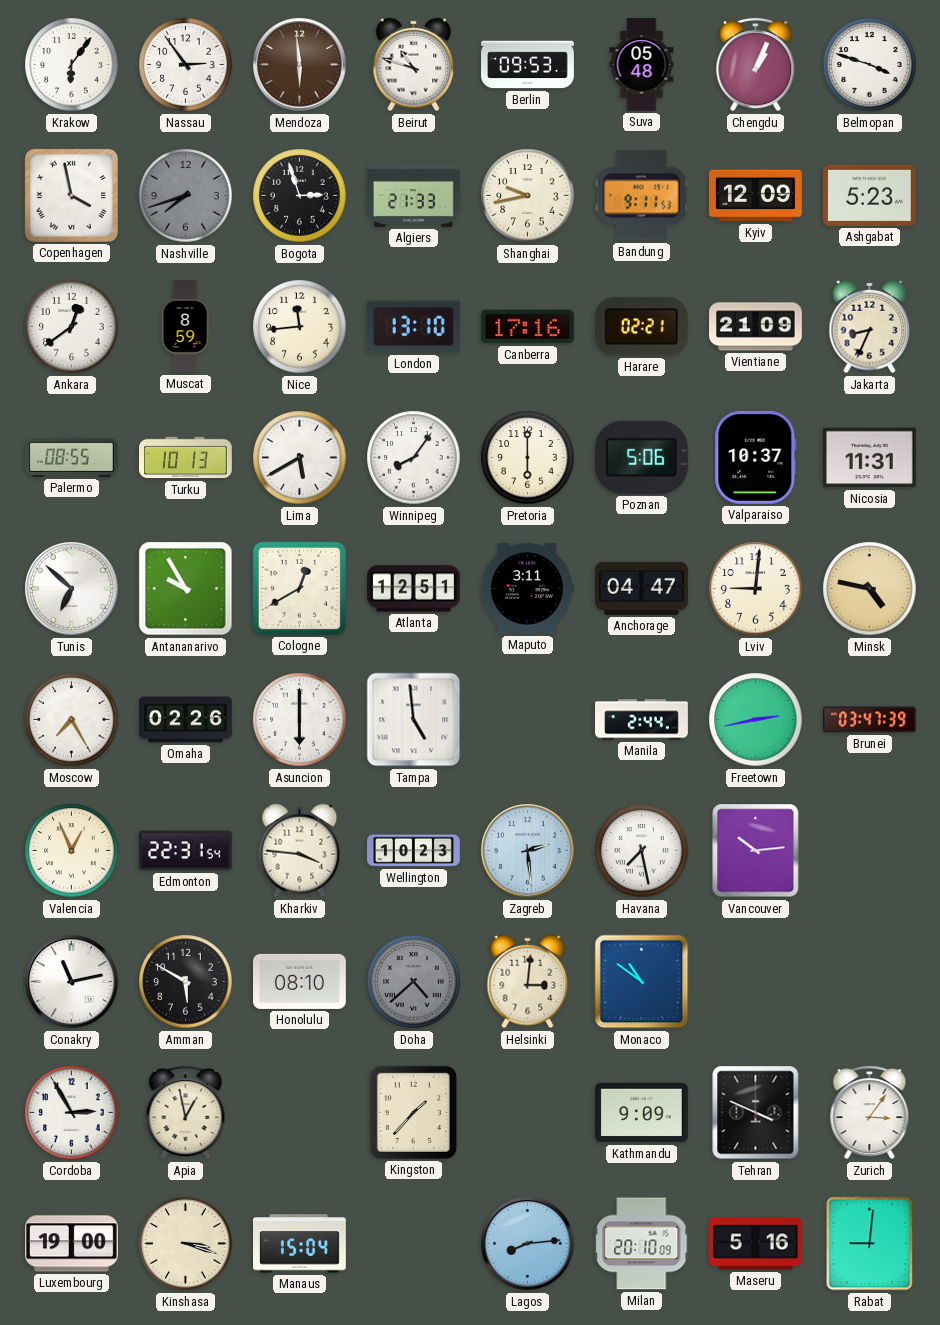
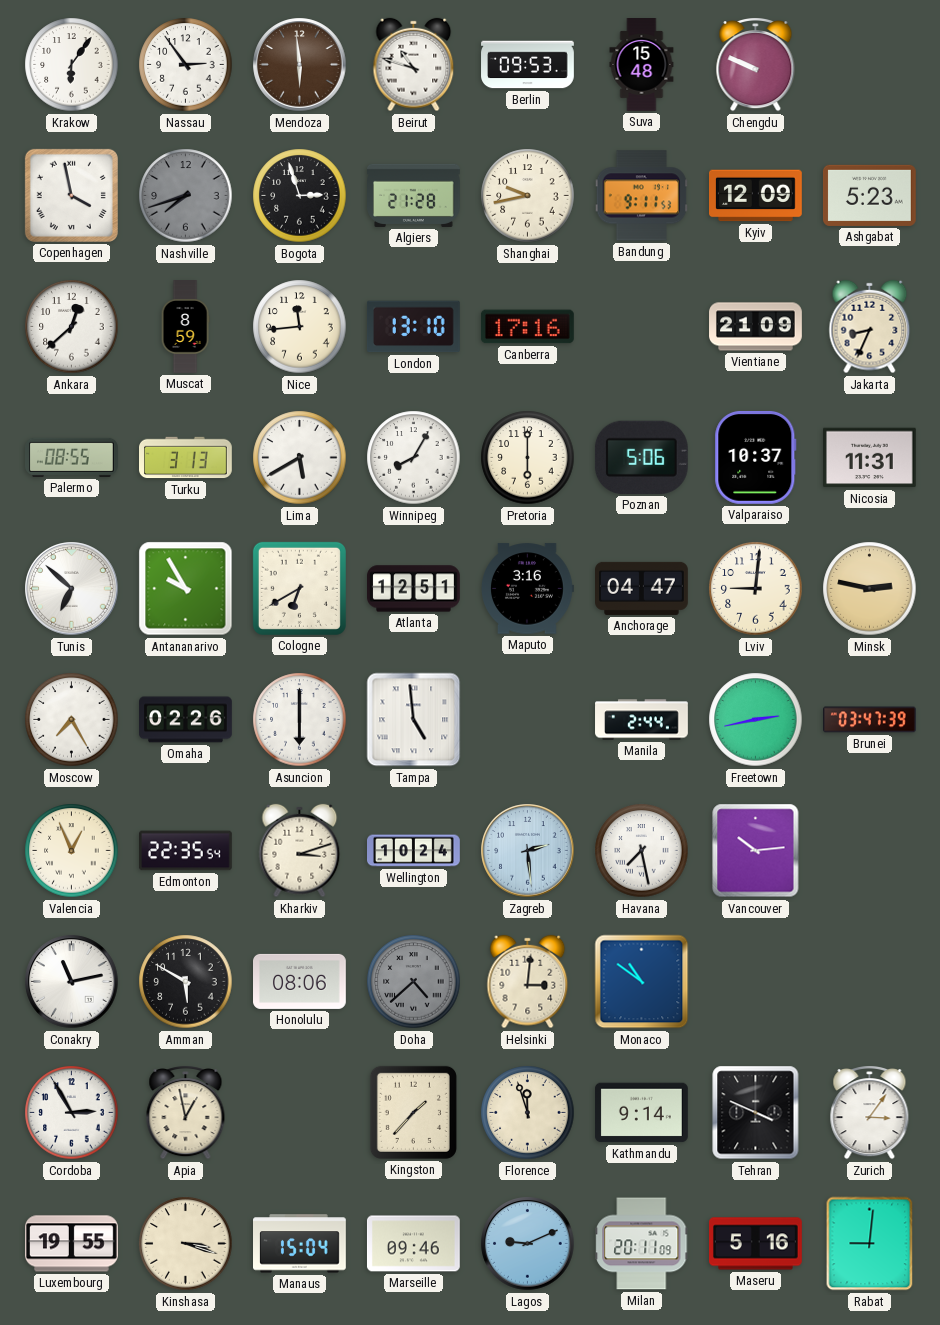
Suva: 05:48 -> 15:48 (642, 65)
Chengdu: 1:04 -> 9:49 (756, 65)
Belmopan: 3:48 -> none (870, 65)
Algiers: 21:33 -> 21:28 (414, 195)
Ankara: 12:39 -> 12:38 (72, 327)
Harare: 02:21 -> none (641, 327)
Turku: 10:13 -> 3:13 (186, 458)
Winnipeg: 8:06 -> 8:05 (414, 458)
Cologne: 12:40 -> 6:40 (299, 588)
Maputo: 3:11 -> 3:16 (528, 589)
Minsk: 4:47 -> 2:47 (870, 589)
Edmonton: 22:31 -> 22:35 (186, 851)
Kharkiv: 3:46 -> 3:12 (300, 851)
Wellington: 10:23 -> 10:24 (414, 851)
Honolulu: 08:10 -> 08:06 (300, 981)
Florence: none -> 11:57 (528, 1113)
Kathmandu: 9:09 -> 9:14 (642, 1113)
Luxembourg: 19:00 -> 19:55 (72, 1244)
Marseille: none -> 09:46 (414, 1244)
Lagos: 8:14 -> 9:11 (528, 1244)
Milan: 20:10 -> 20:11 (642, 1244)
